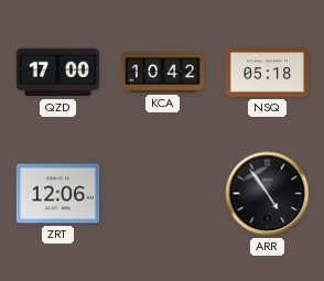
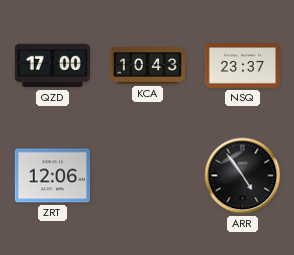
KCA: 10:42 -> 10:43 (147, 66)
NSQ: 05:18 -> 23:37 (242, 66)
